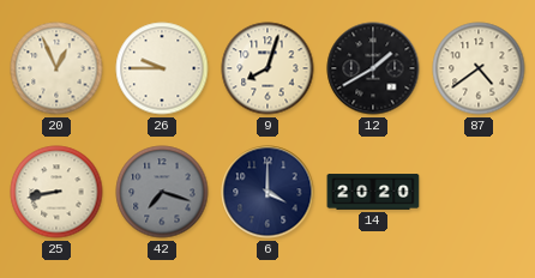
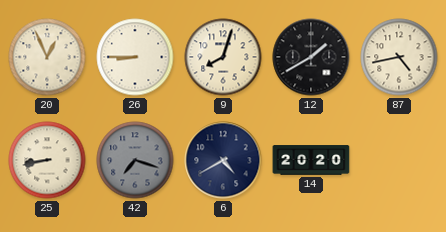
26: 9:45 -> 8:45 (135, 57)
87: 4:39 -> 4:43 (399, 57)
6: 4:00 -> 4:40 (223, 160)
